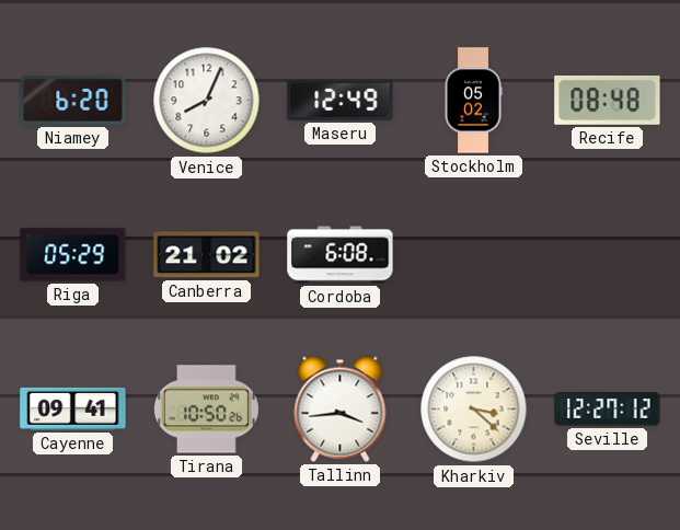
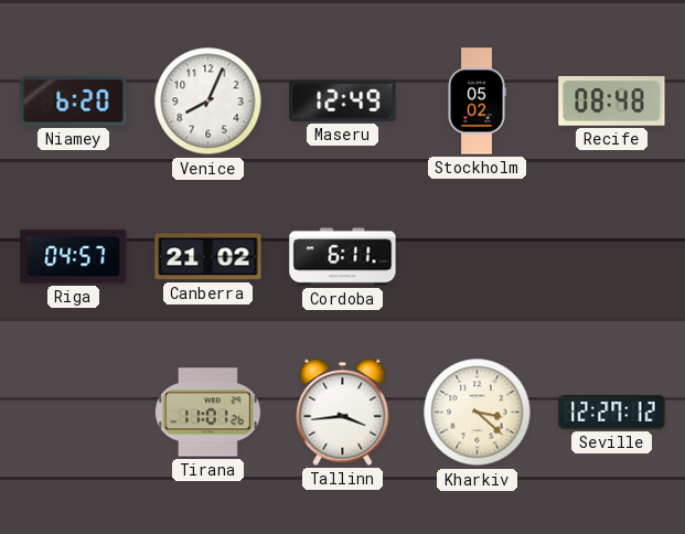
Riga: 05:29 -> 04:57 (74, 257)
Cordoba: 6:08 -> 6:11 (343, 257)
Cayenne: 09:41 -> none (73, 408)
Tirana: 10:50 -> 11:01 (207, 413)
